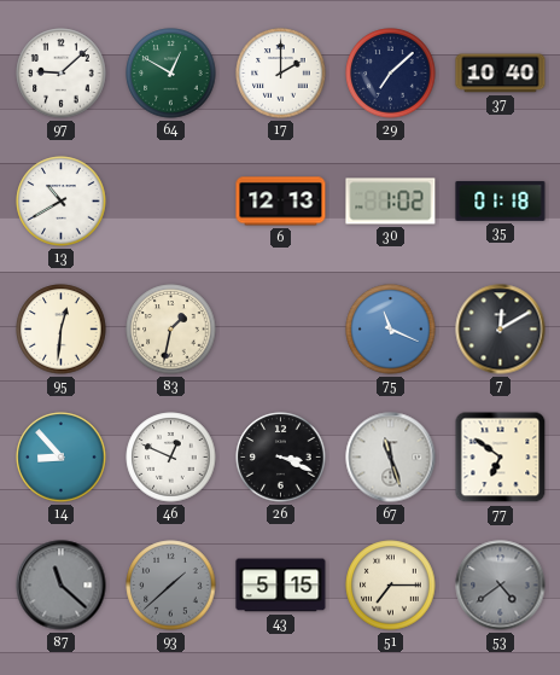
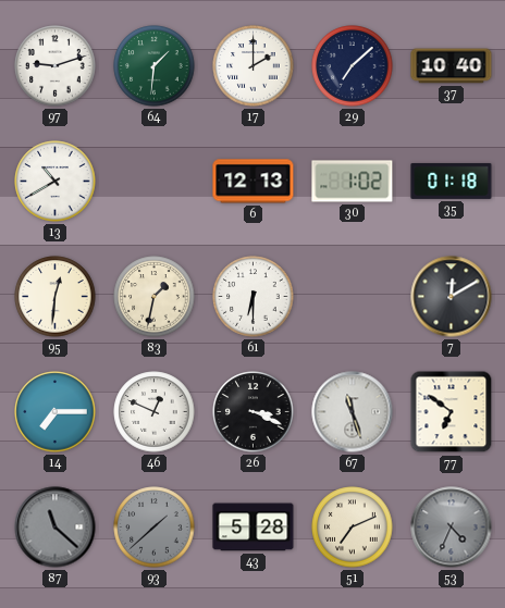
97: 9:08 -> 9:12 (56, 66)
64: 12:50 -> 1:31 (155, 66)
61: none -> 6:30 (254, 297)
75: 11:19 -> none (391, 330)
14: 8:53 -> 7:15 (56, 412)
43: 5:15 -> 5:28 (254, 528)
51: 7:15 -> 7:11 (353, 528)
53: 4:39 -> 4:34 (452, 528)
